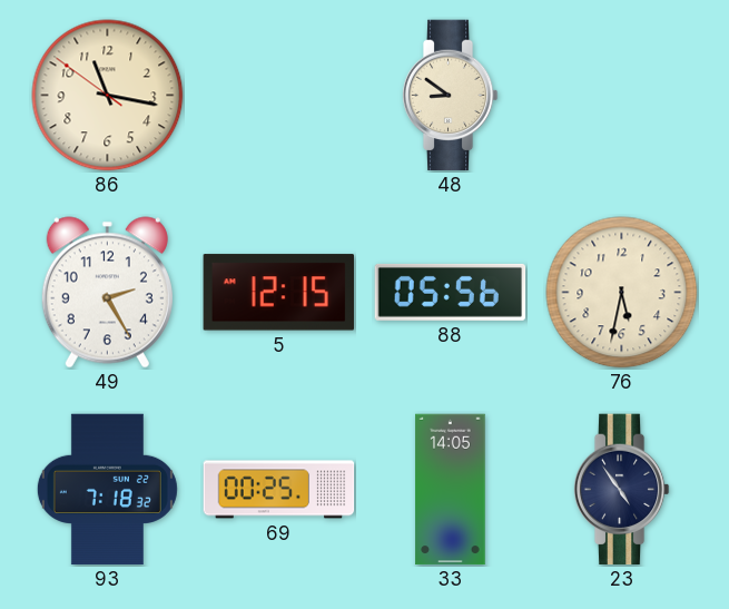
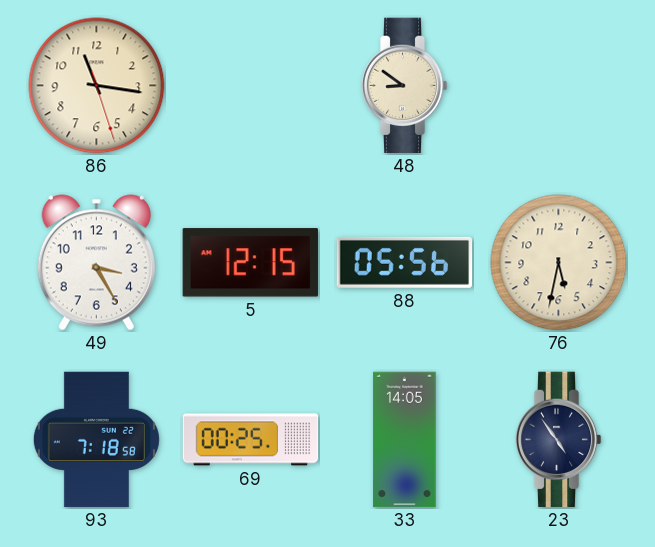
86: 11:16:51 -> 11:16:27 (97, 86)
49: 2:25 -> 3:25 (96, 263)
93: 7:18:32 -> 7:18:58 (96, 440)
